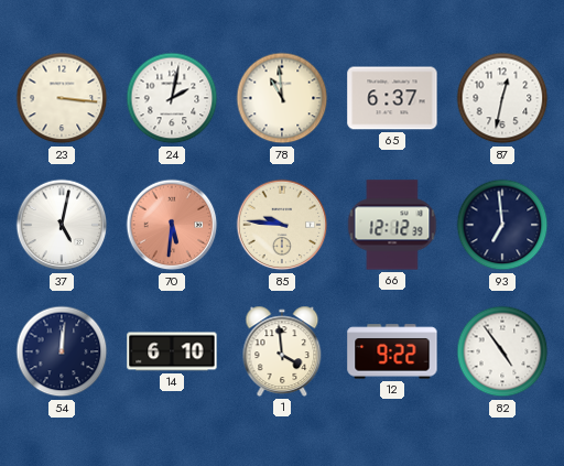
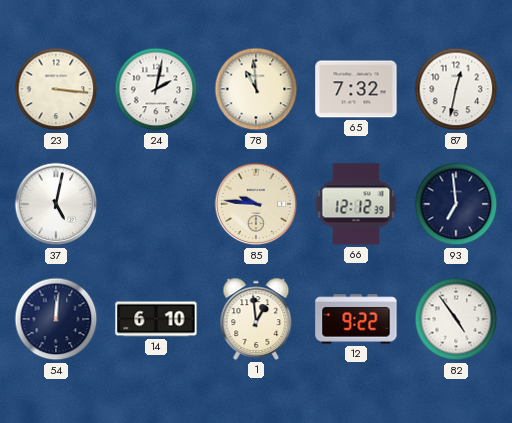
65: 6:37 -> 7:32 (356, 89)
70: 5:31 -> none (172, 225)
1: 3:59 -> 12:59 (256, 319)
